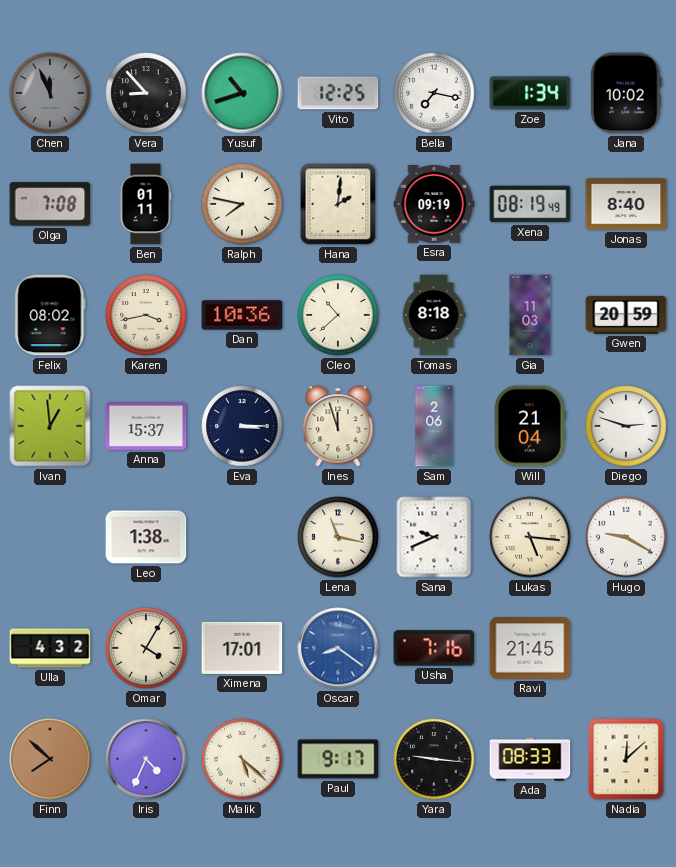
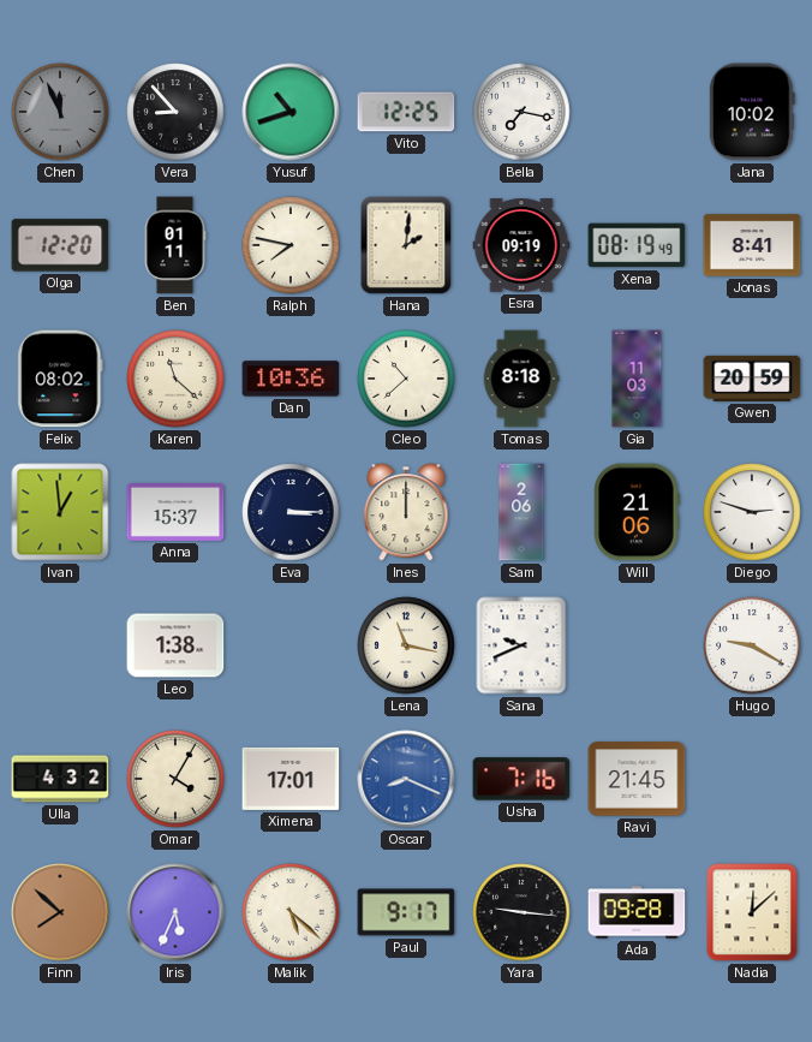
Zoe: 1:34 -> none (530, 93)
Olga: 7:08 -> 12:20 (60, 245)
Jonas: 8:40 -> 8:41 (752, 245)
Karen: 3:43 -> 11:22 (175, 379)
Ines: 11:57 -> 12:00 (406, 512)
Will: 21:04 -> 21:06 (637, 512)
Lukas: 5:16 -> none (530, 537)
Oscar: 8:21 -> 8:19 (406, 779)
Iris: 4:34 -> 5:34 (175, 912)
Ada: 08:33 -> 09:28 (637, 912)
